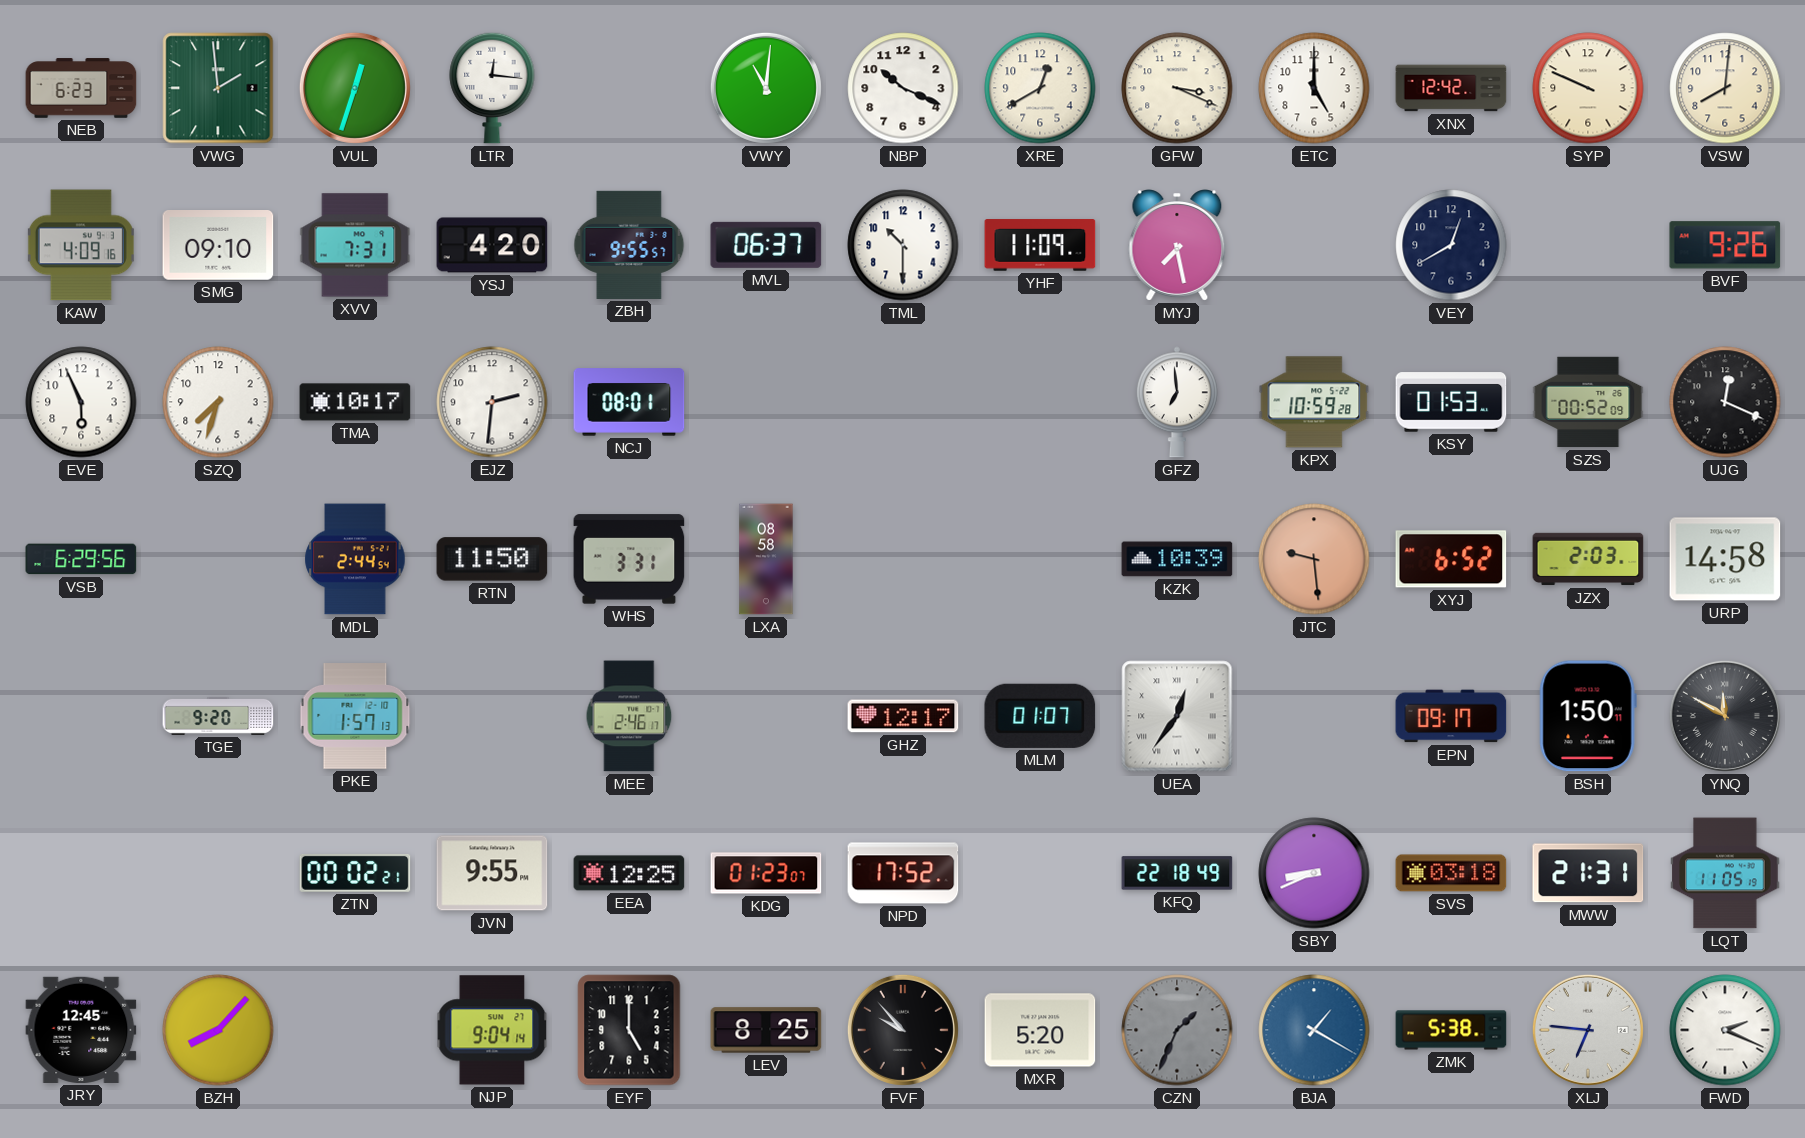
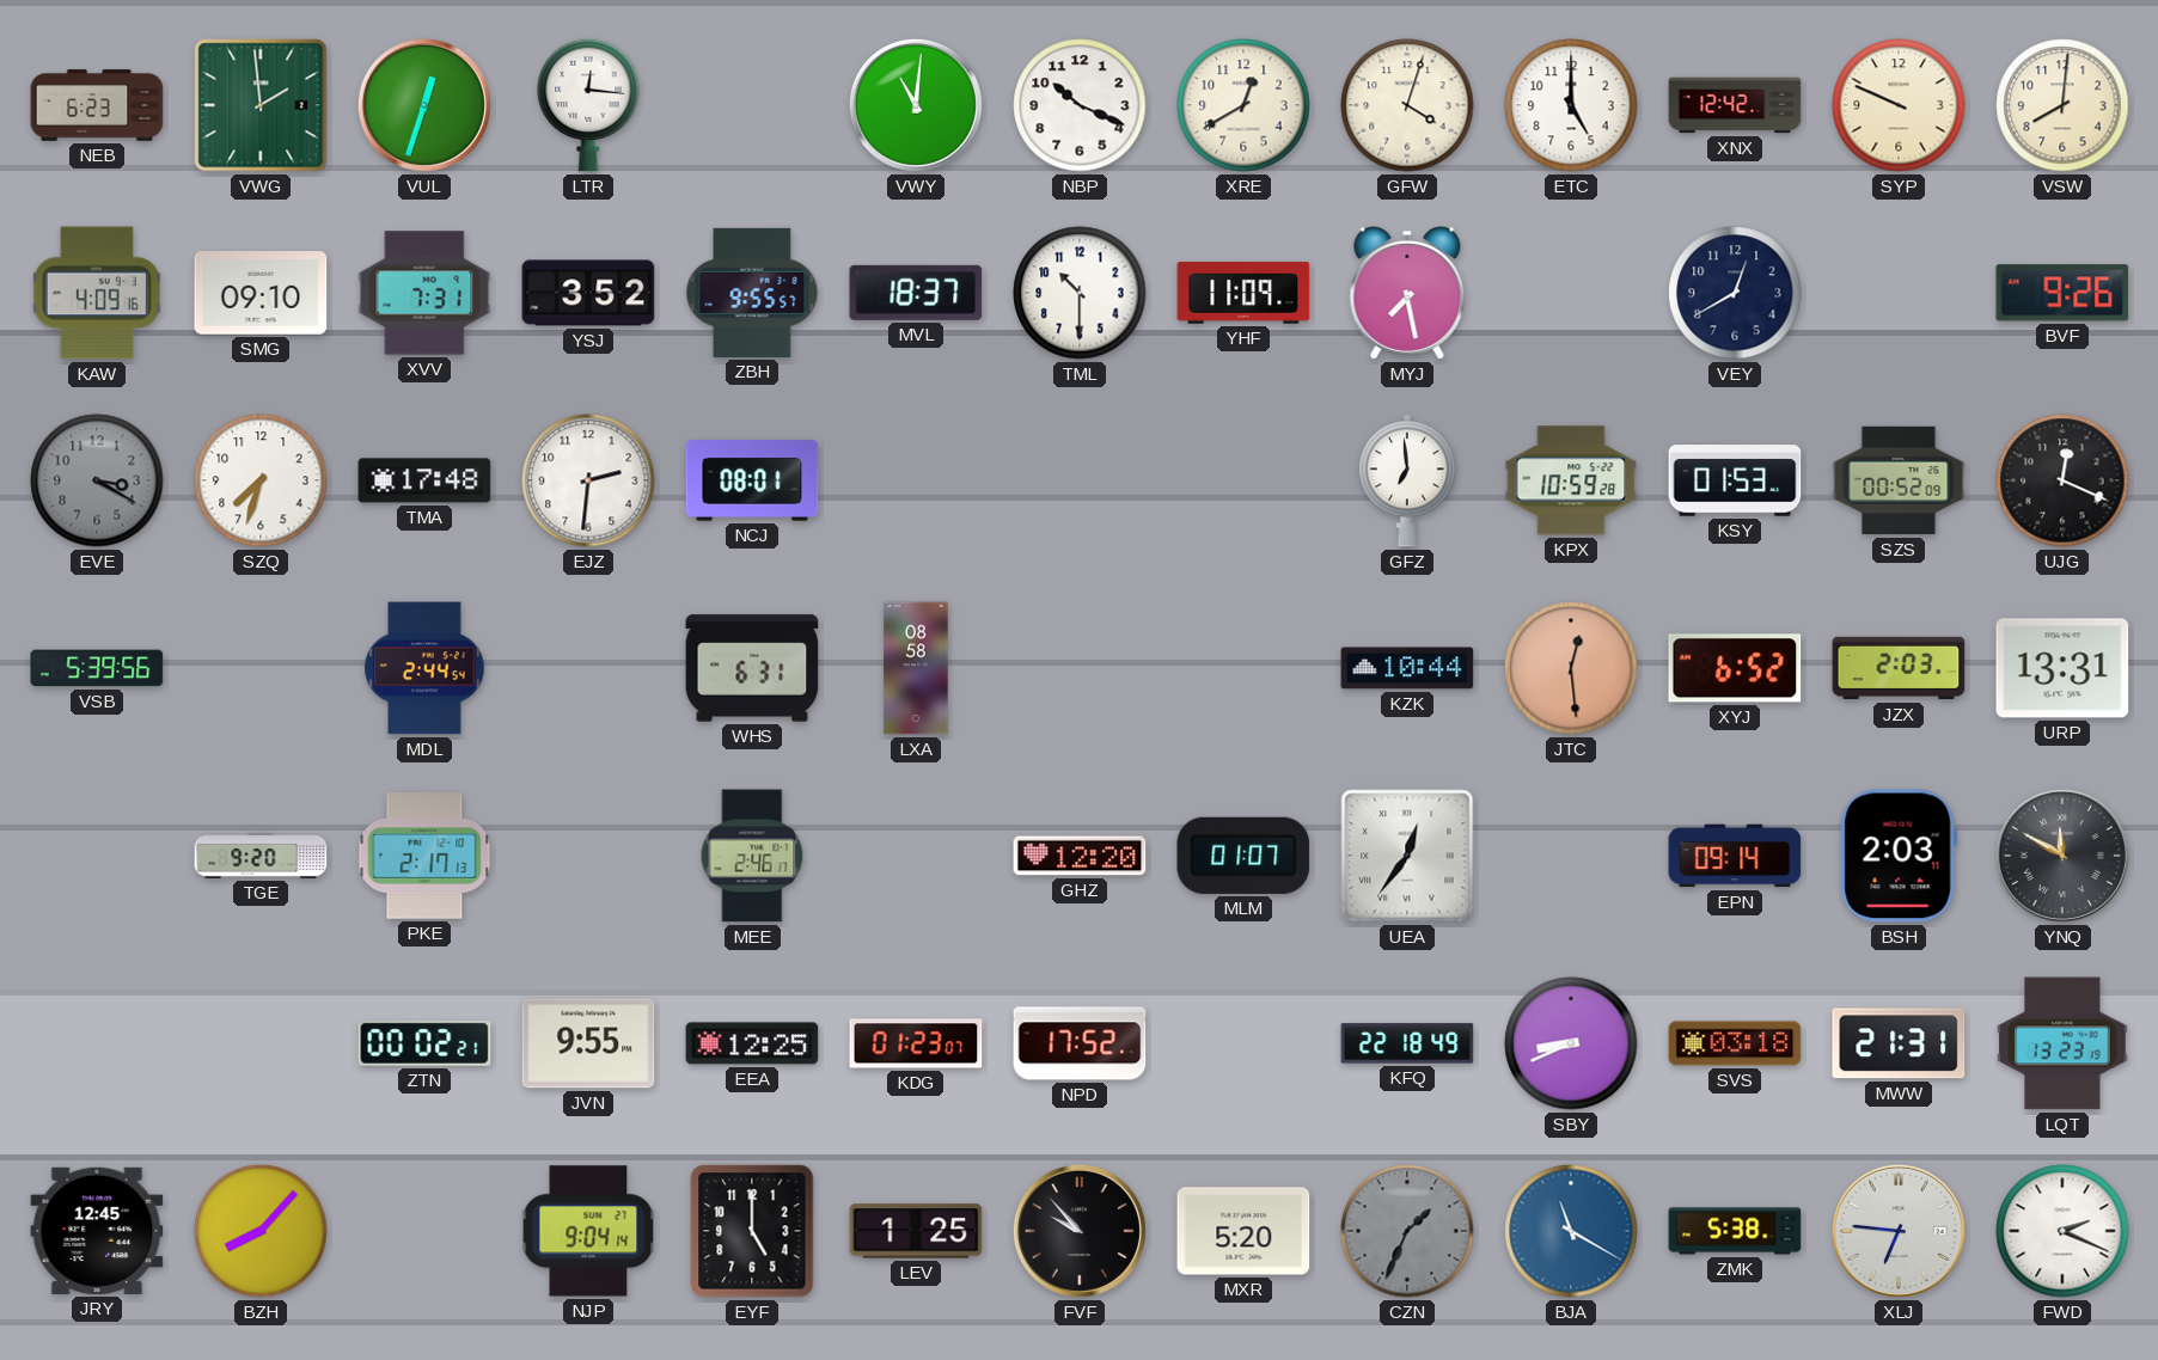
GFW: 3:19 -> 4:03 (1407, 105)
YSJ: 4:20 -> 3:52 (588, 293)
MVL: 06:37 -> 18:37 (916, 293)
EVE: 5:56 -> 3:20 (97, 480)
EVE dial: white -> grey (97, 480)
TMA: 10:17 -> 17:48 (424, 480)
VSB: 6:29 -> 5:39 (97, 668)
RTN: 11:50 -> none (492, 559)
WHS: 3:31 -> 6:31 (752, 668)
KZK: 10:39 -> 10:44 (1407, 668)
JTC: 9:29 -> 12:29 (1571, 668)
URP: 14:58 -> 13:31 (2062, 668)
PKE: 1:57 -> 2:17 (424, 856)
GHZ: 12:17 -> 12:20 (1080, 856)
EPN: 09:17 -> 09:14 (1735, 856)
BSH: 1:50 -> 2:03 (1899, 856)
LQT: 11:05 -> 13:23 (2062, 1043)
LEV: 8:25 -> 1:25 (916, 1231)
BJA: 1:20 -> 11:20 (1571, 1231)
